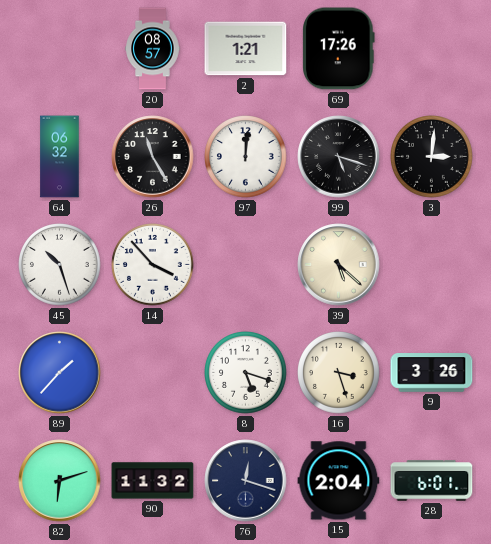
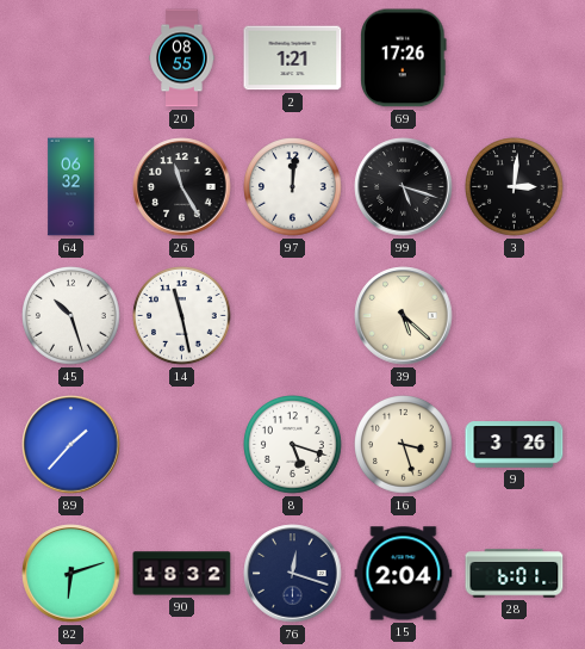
20: 08:57 -> 08:55 (182, 58)
14: 3:53 -> 11:28 (182, 316)
90: 11:32 -> 18:32 (182, 574)
